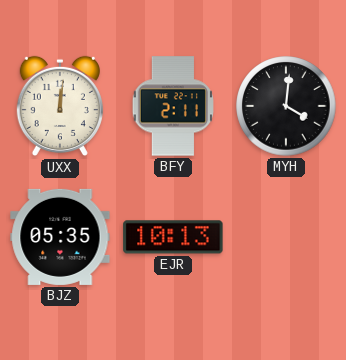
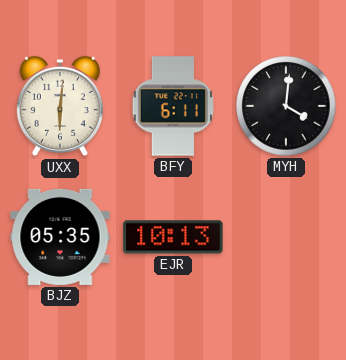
UXX: 12:01 -> 6:01 (60, 106)
BFY: 2:11 -> 6:11 (172, 106)
